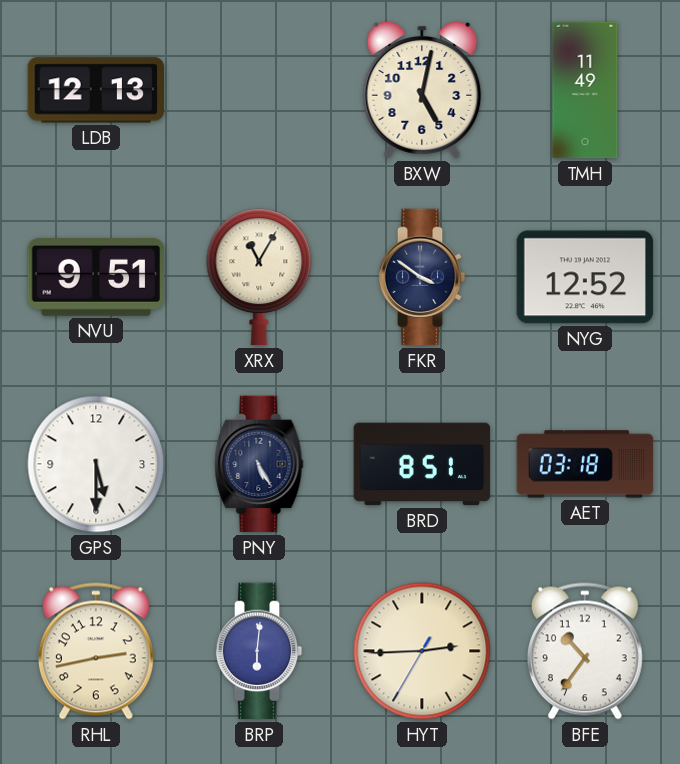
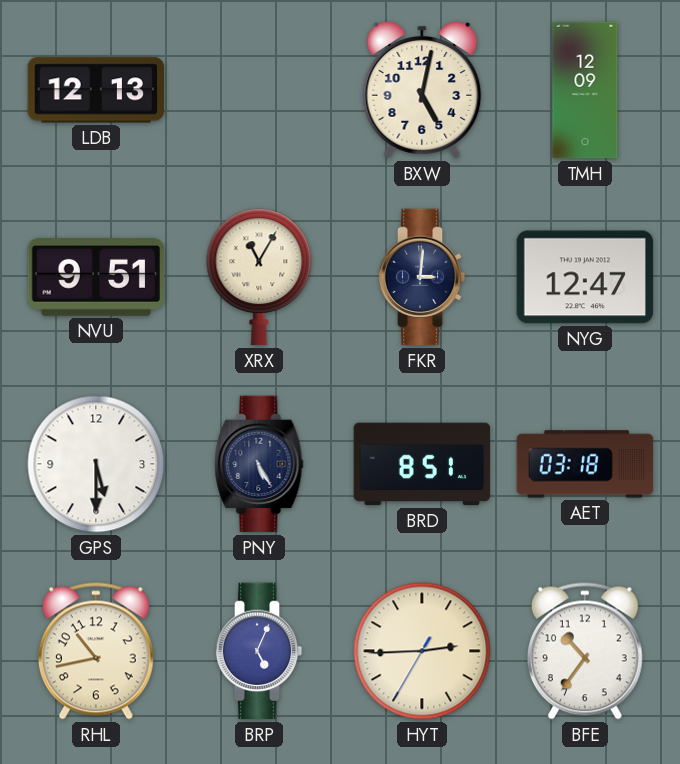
TMH: 11:49 -> 12:09 (585, 90)
FKR: 3:51 -> 3:01 (422, 277)
NYG: 12:52 -> 12:47 (585, 277)
RHL: 2:43 -> 10:43 (96, 651)
BRP: 6:01 -> 5:04 (259, 651)
